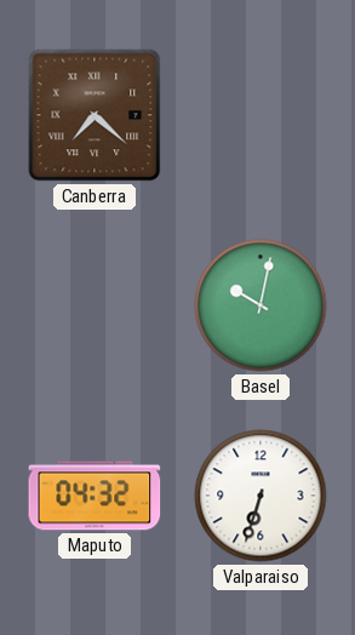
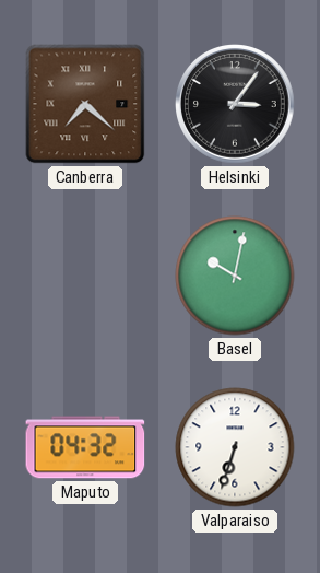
Helsinki: none -> 3:06 (236, 105)
